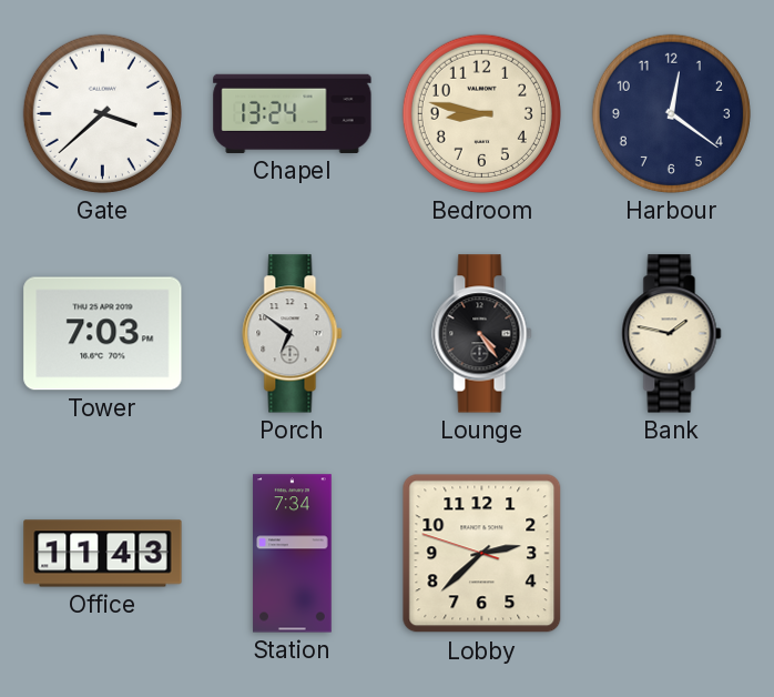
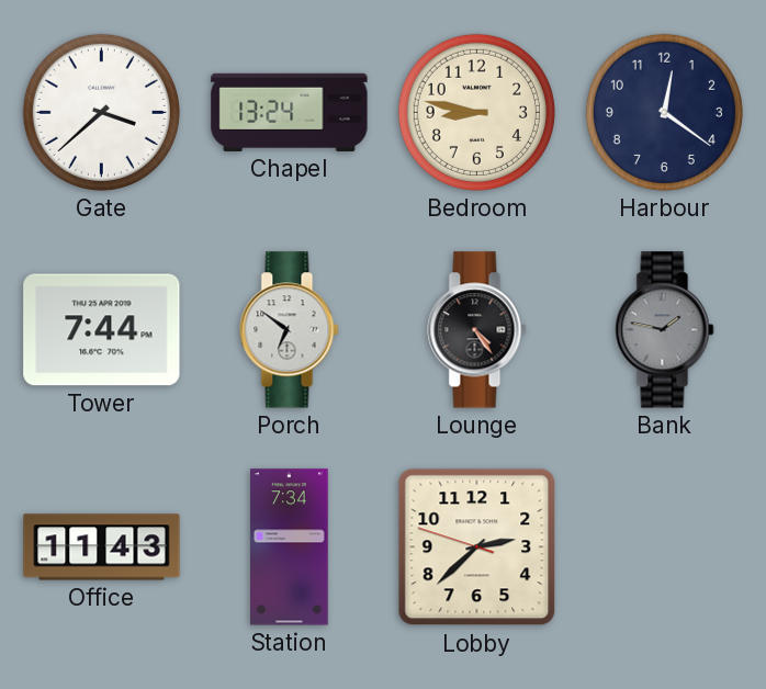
Tower: 7:03 -> 7:44 (102, 330)
Bank dial: cream -> grey (665, 330)
